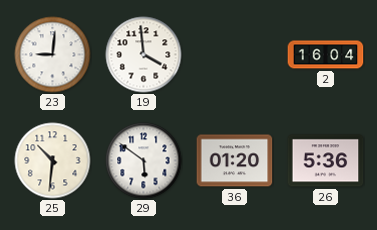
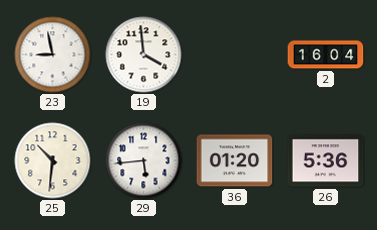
23: 9:01 -> 8:58 (53, 55)
29: 5:51 -> 5:44 (144, 161)
